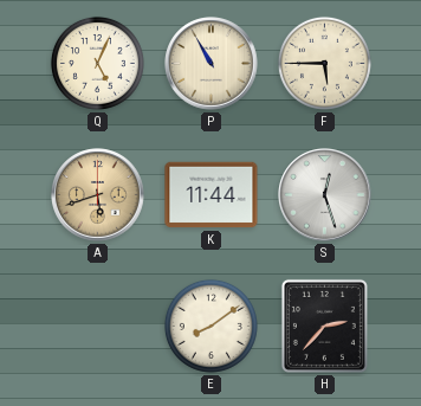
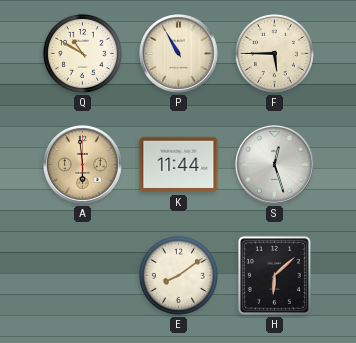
Q: 5:04 -> 10:50 (82, 53)
A: 5:42 -> 5:59 (83, 165)
H: 2:37 -> 6:08 (274, 275)
